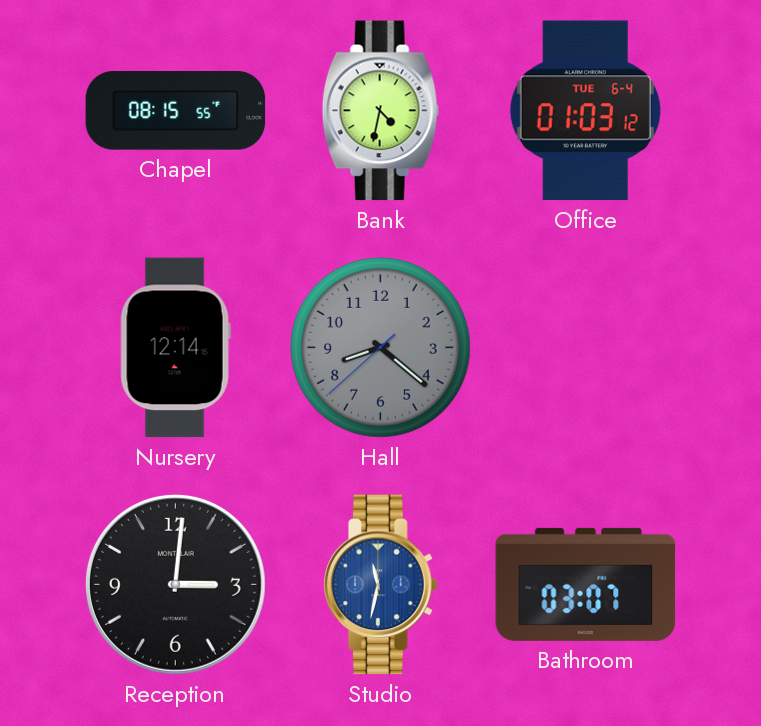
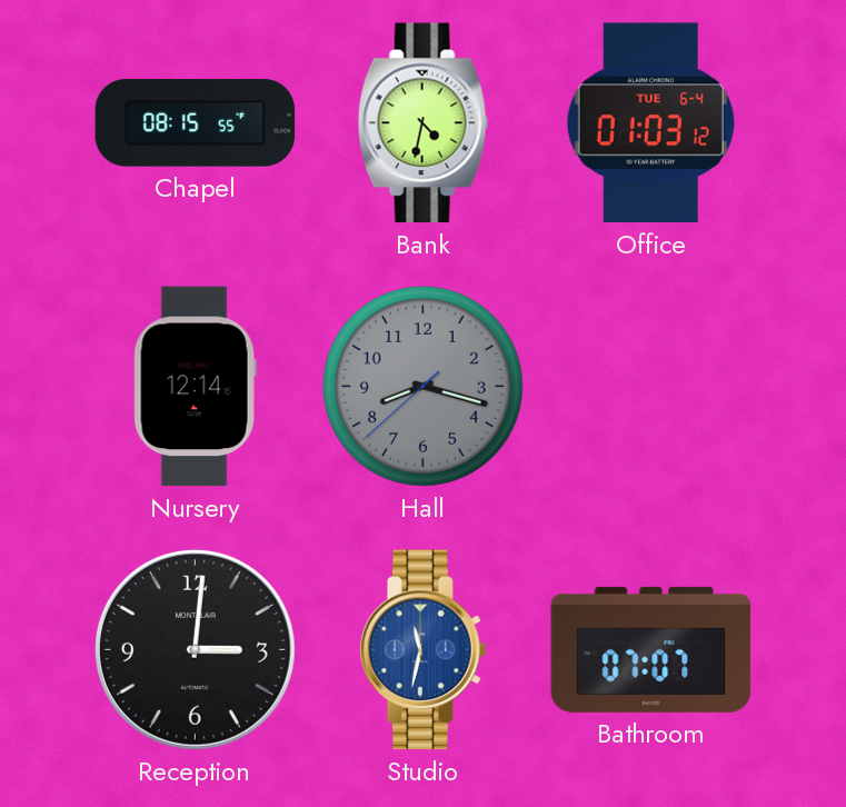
Hall: 8:21 -> 8:17 (422, 386)
Bathroom: 03:07 -> 07:07 (651, 649)
